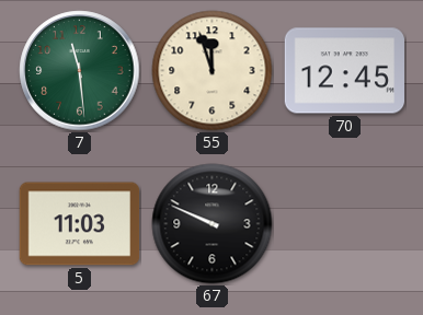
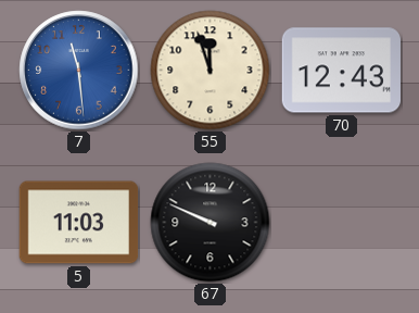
7 dial: green -> blue (79, 71)
70: 12:45 -> 12:43 (341, 71)
